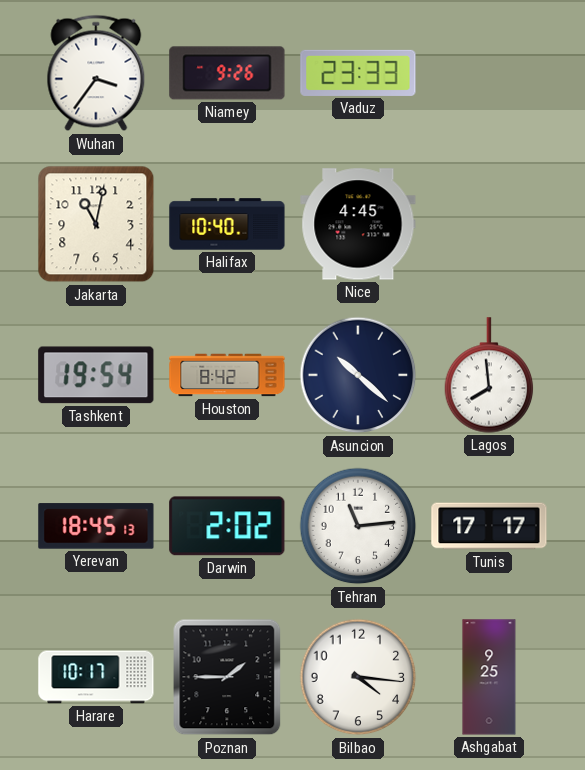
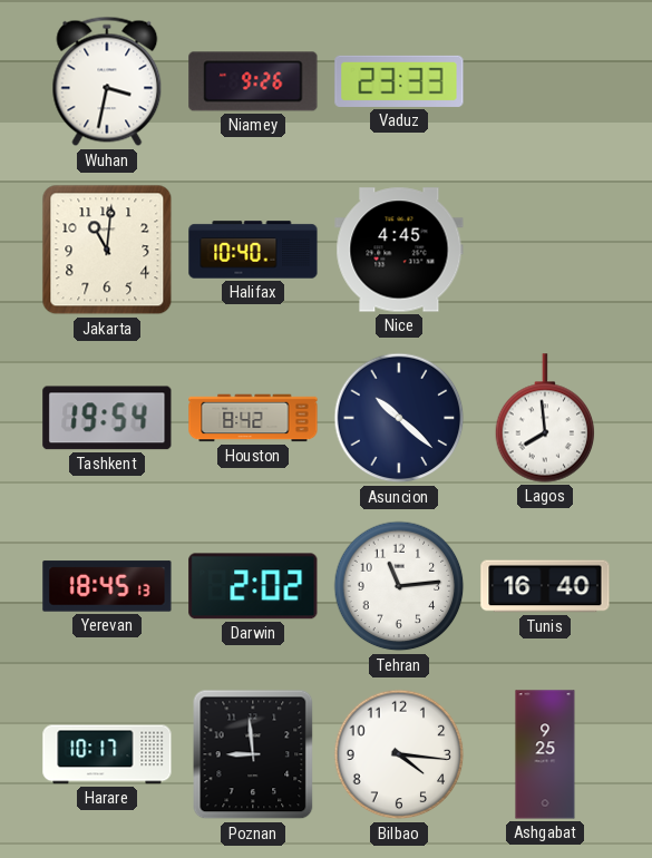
Wuhan: 3:36 -> 3:32 (107, 81)
Jakarta: 11:02 -> 11:01 (107, 250)
Tunis: 17:17 -> 16:40 (545, 586)
Poznan: 1:45 -> 8:59 (253, 754)
